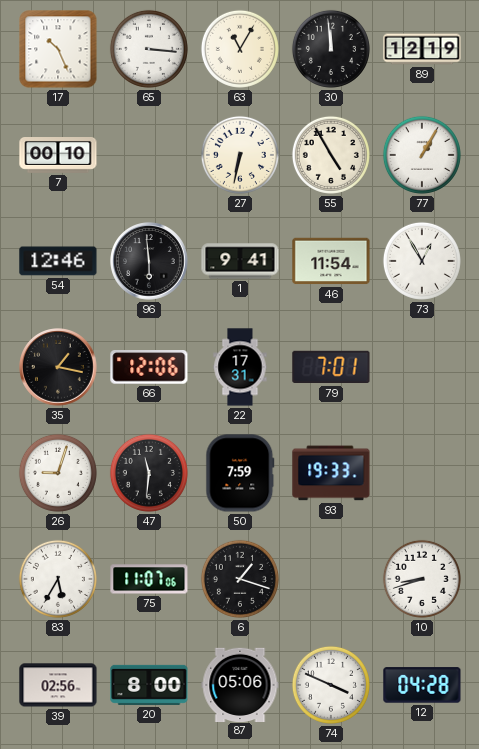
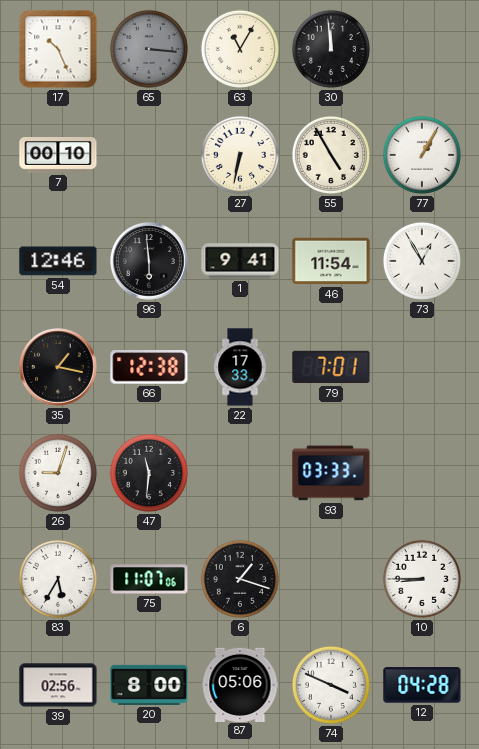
65 dial: white -> grey (149, 49)
89: 12:19 -> none (422, 49)
66: 12:06 -> 12:38 (149, 367)
22: 17:31 -> 17:33 (240, 367)
50: 7:59 -> none (240, 473)
93: 19:33 -> 03:33 (331, 473)
10: 8:42 -> 8:45 (422, 579)
